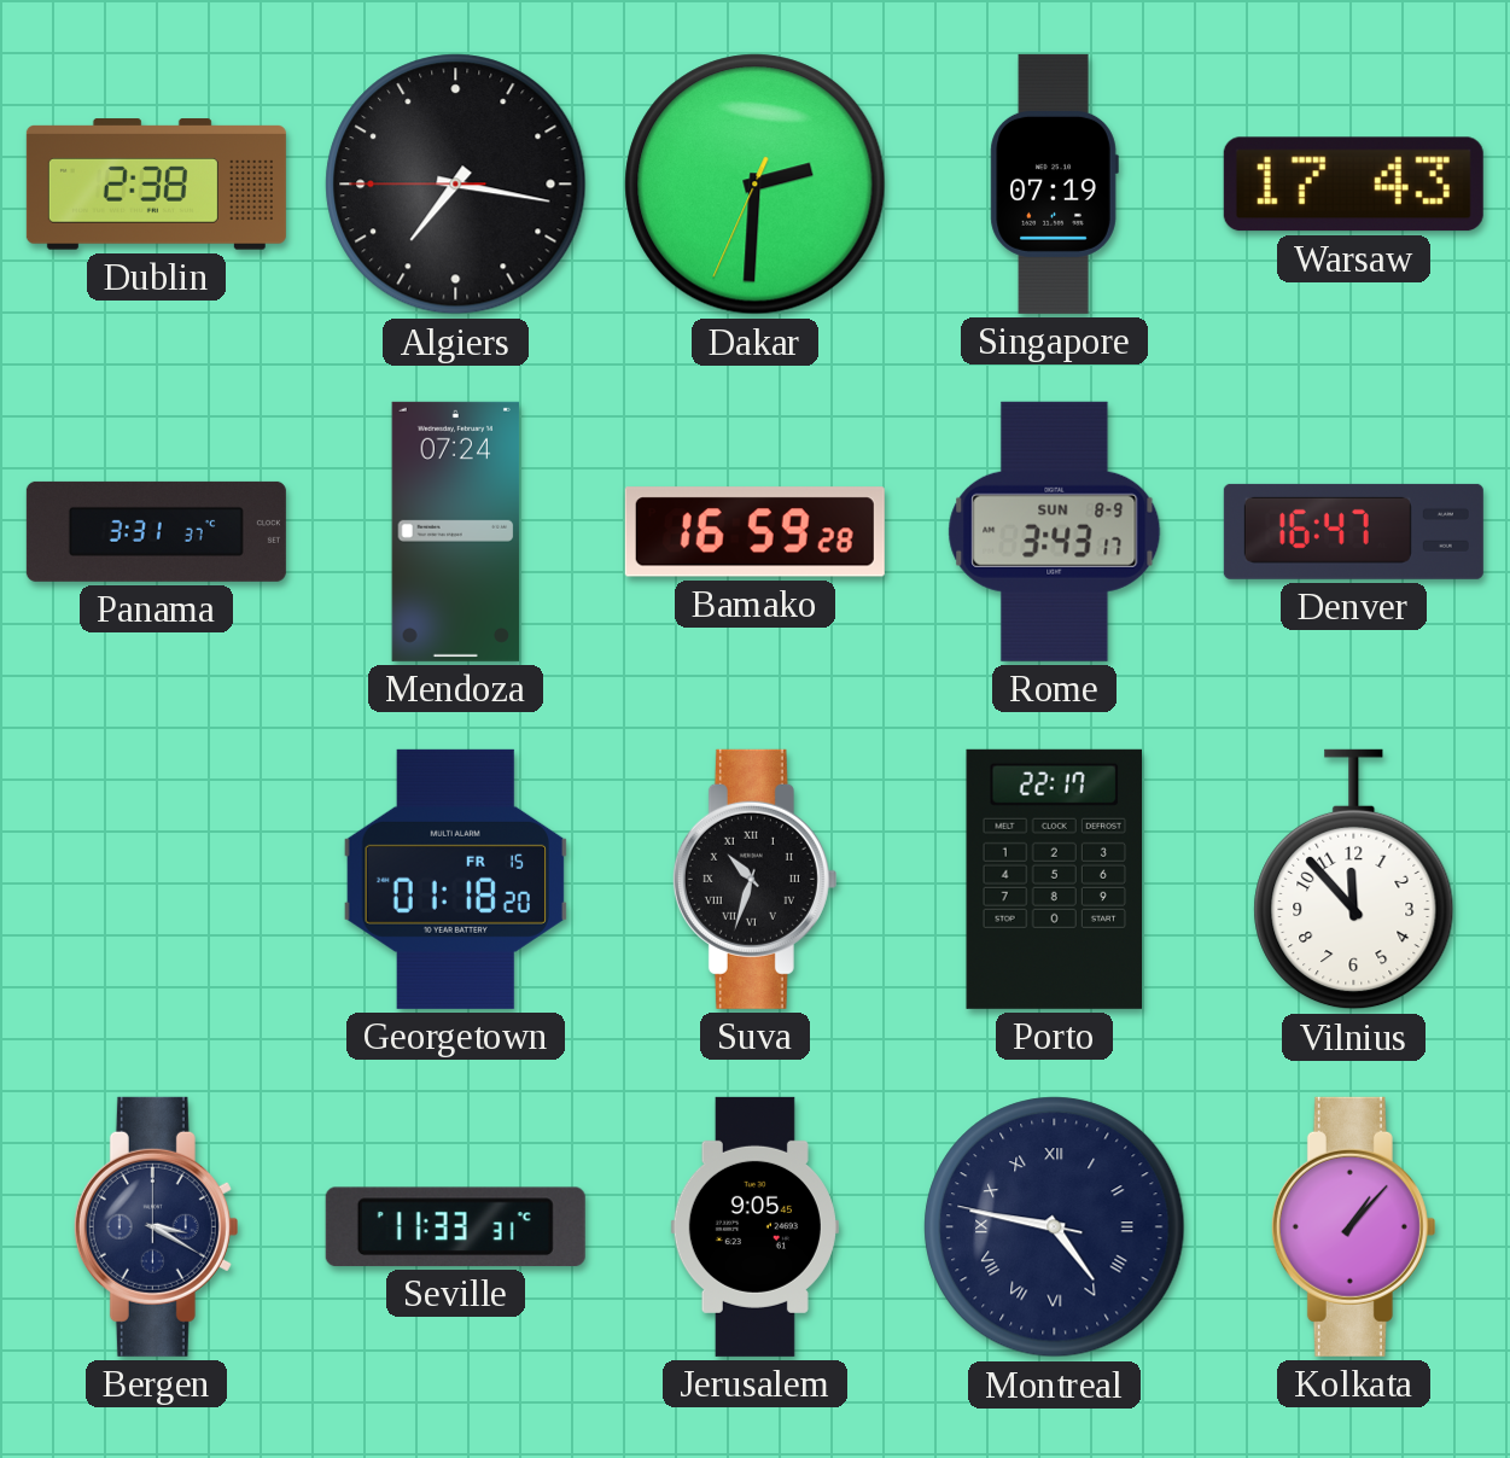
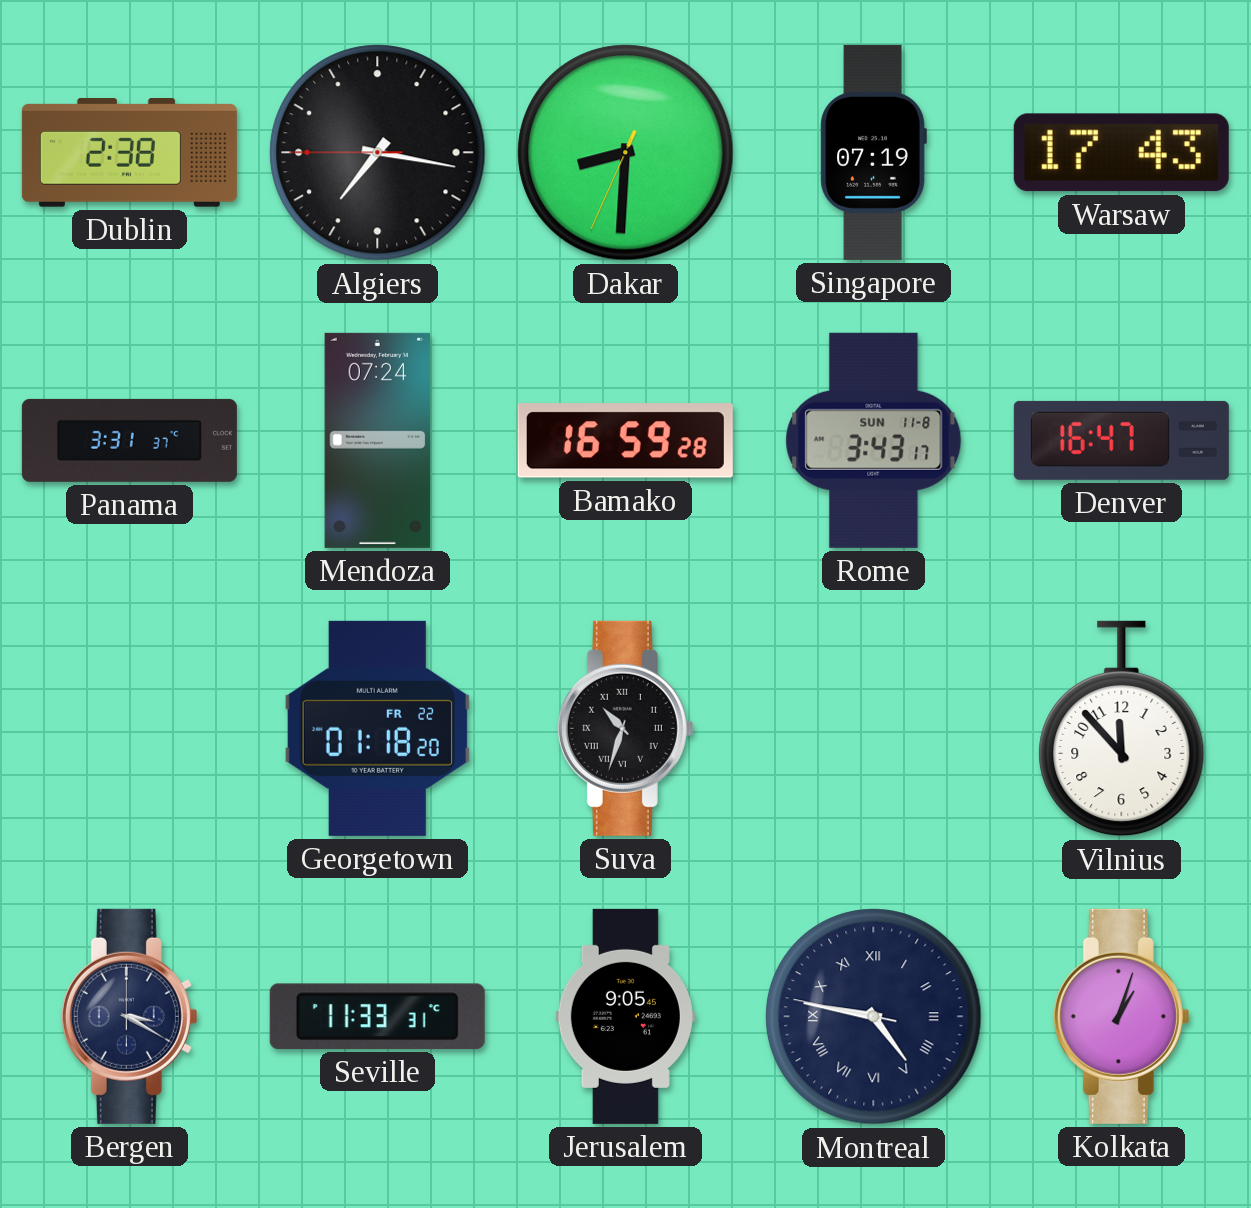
Dakar: 2:30 -> 8:30 (626, 153)
Rome date: SUN 8-9 -> SUN 11-8 (874, 440)
Georgetown date: FR 15 -> FR 22 (377, 728)
Porto: 22:17 -> none (1054, 879)
Kolkata: 1:07 -> 1:03 (1121, 1016)
